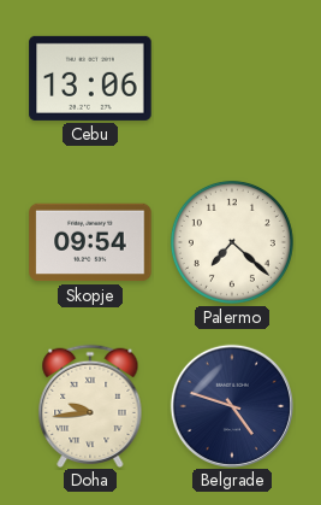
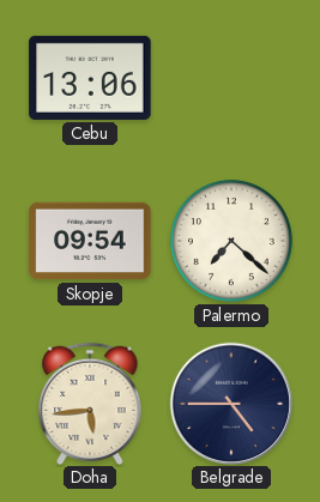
Doha: 9:44 -> 5:44 (90, 403)
Belgrade: 4:48 -> 4:45 (230, 403)
